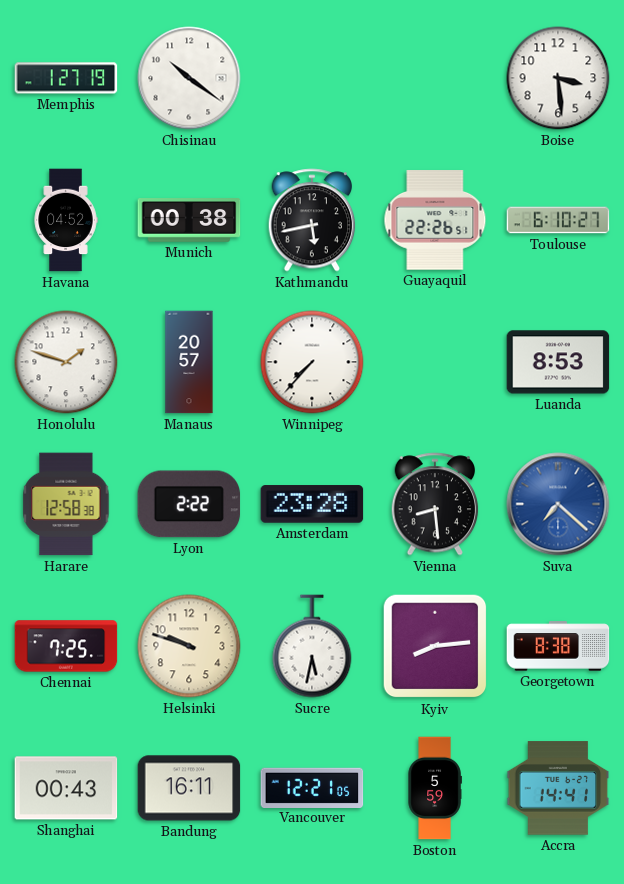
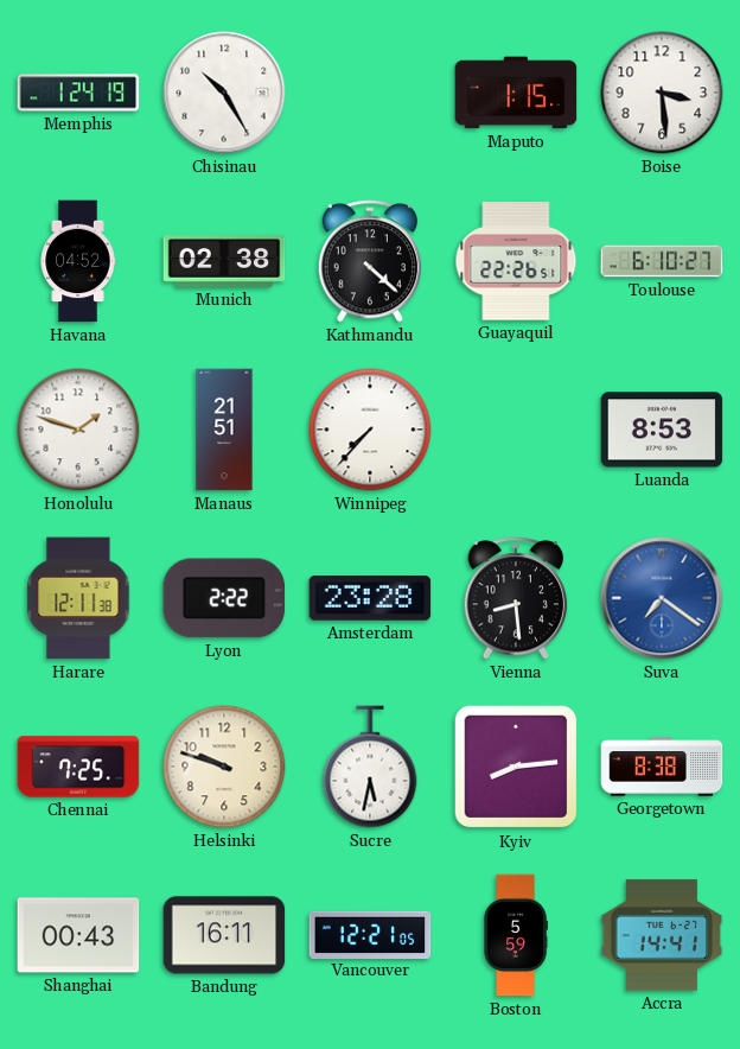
Memphis: 1:27 -> 1:24 (78, 93)
Chisinau: 10:21 -> 10:25 (224, 93)
Maputo: none -> 1:15 (516, 93)
Munich: 00:38 -> 02:38 (224, 262)
Kathmandu: 5:43 -> 4:22 (370, 261)
Manaus: 20:57 -> 21:51 (224, 430)
Harare: 12:58 -> 12:11 (78, 598)
Suva: 7:22 -> 7:21 (662, 598)
